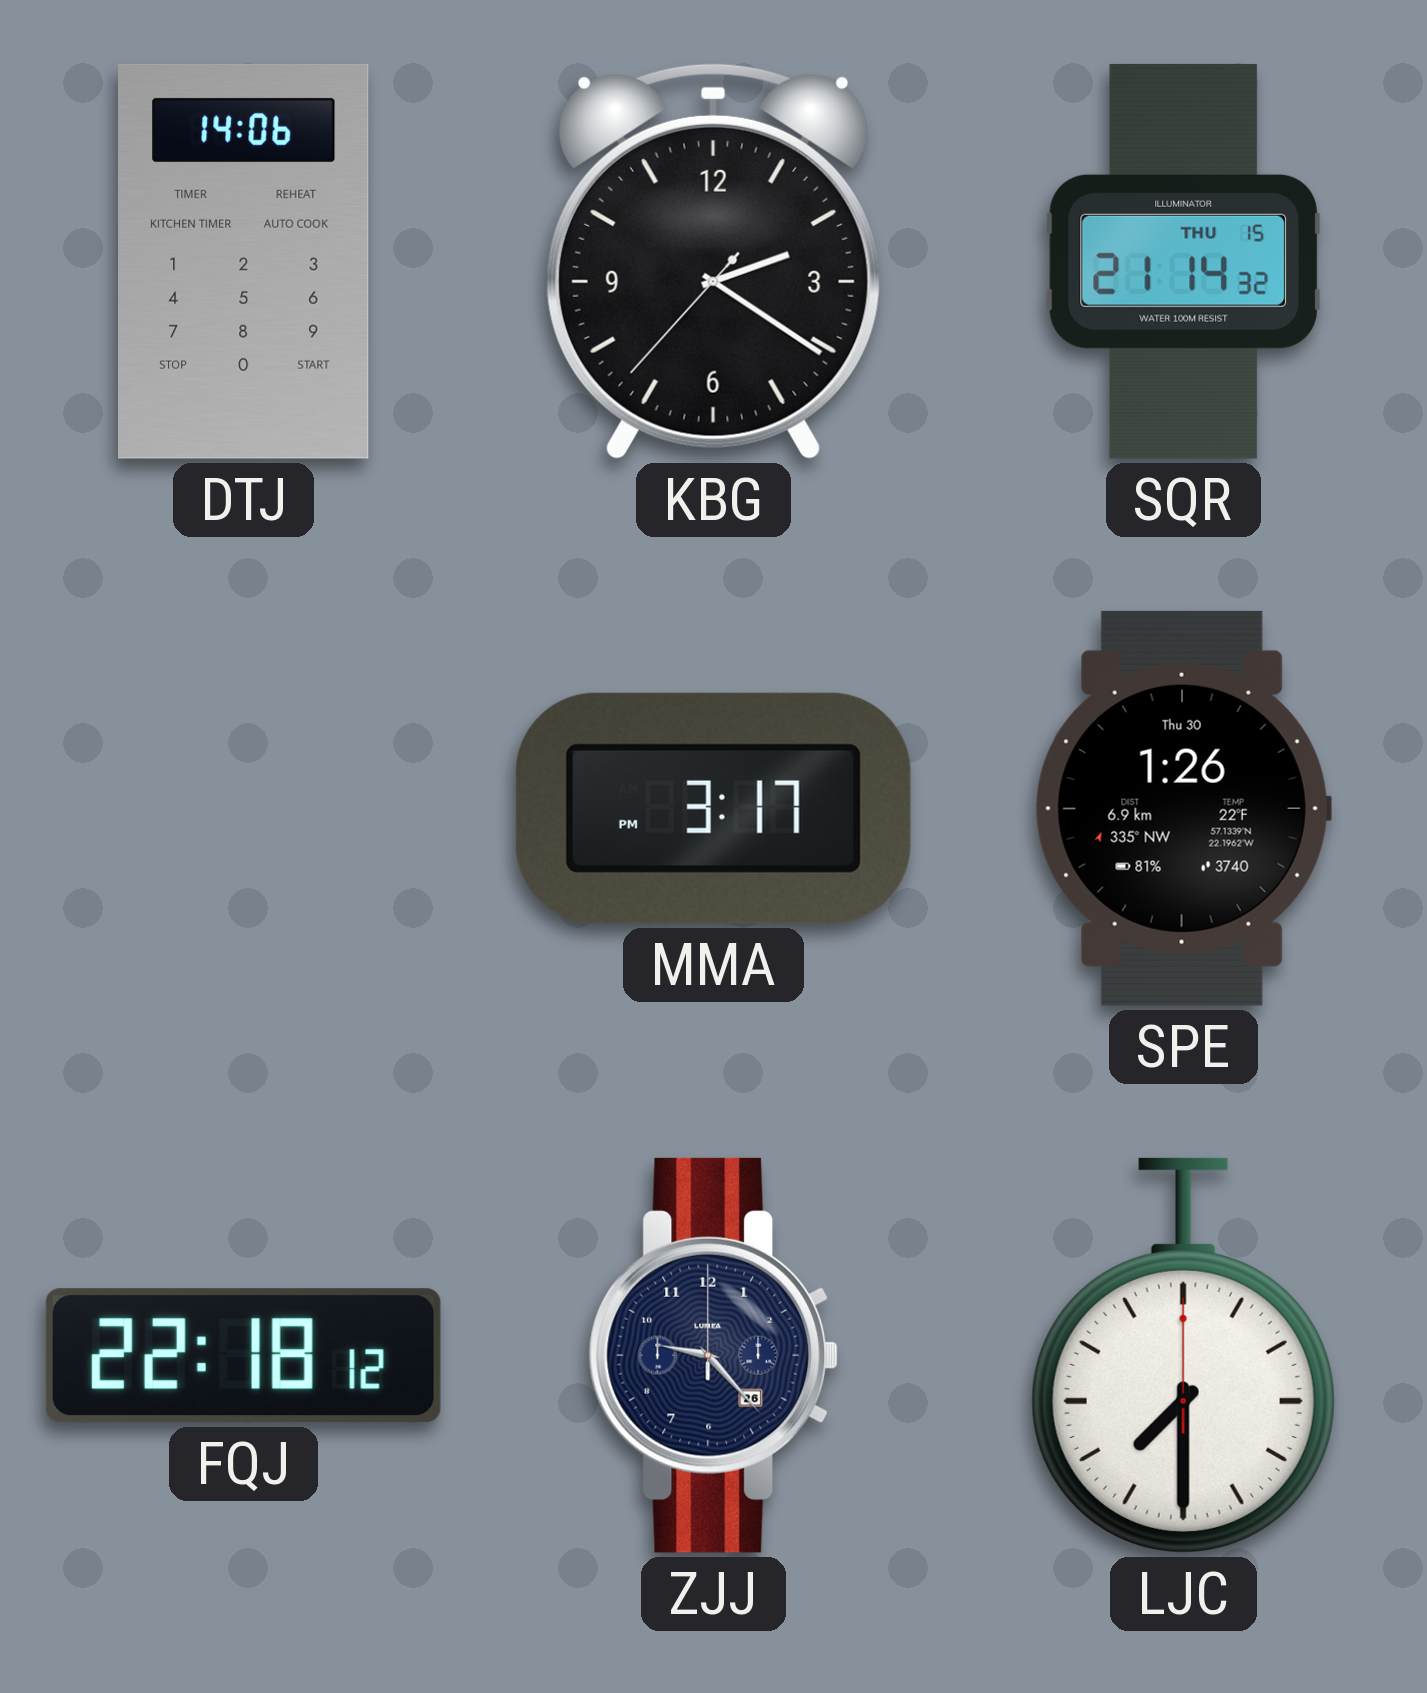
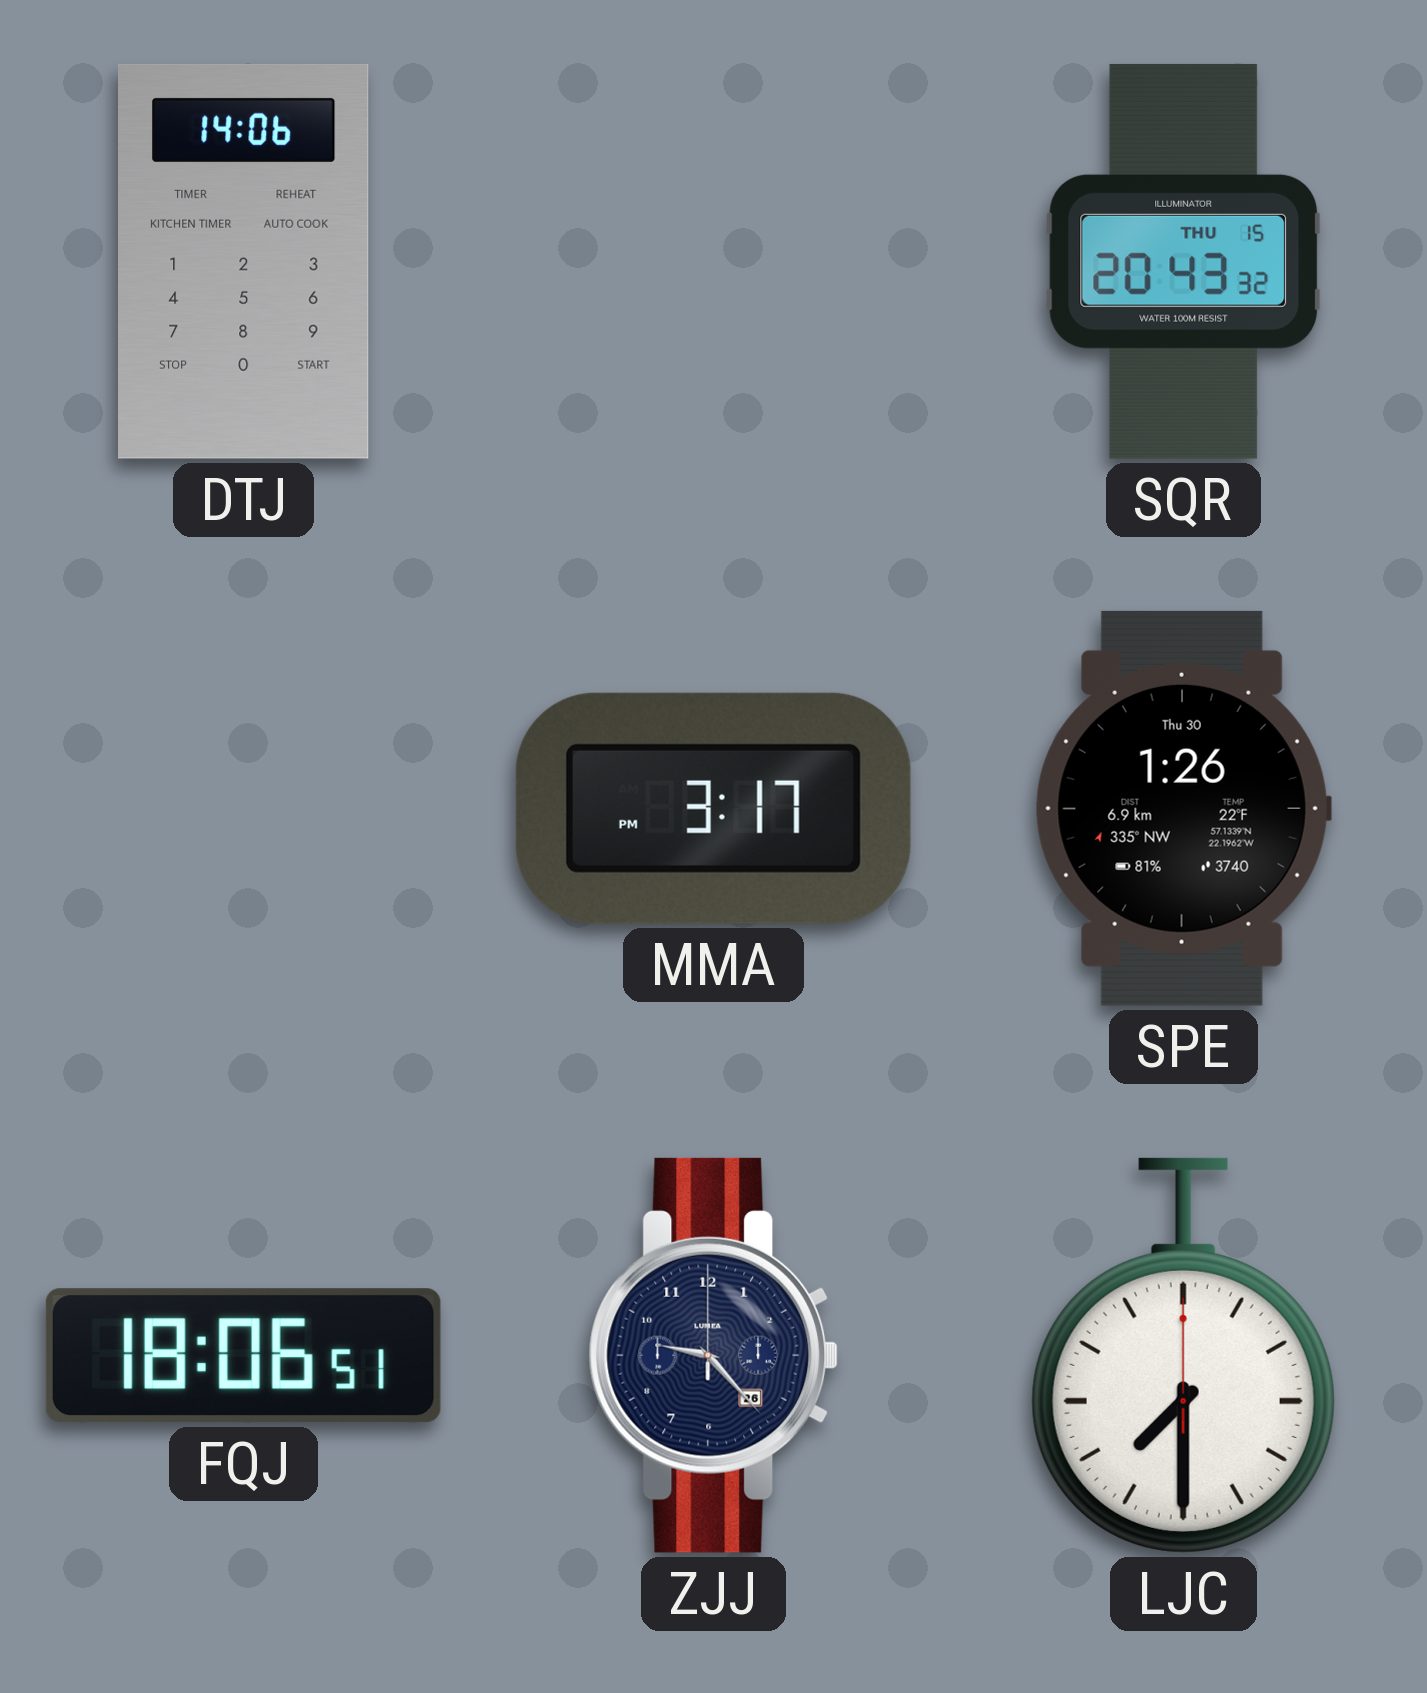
KBG: 2:20 -> none (713, 261)
SQR: 21:14 -> 20:43 (1184, 261)
FQJ: 22:18 -> 18:06 (243, 1356)
